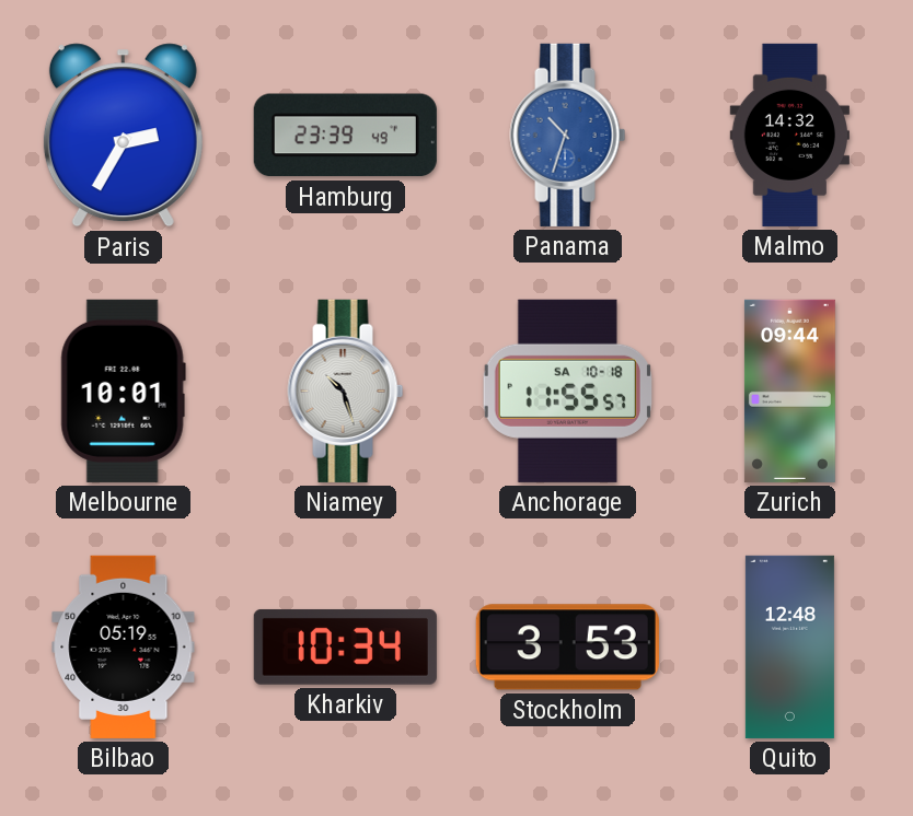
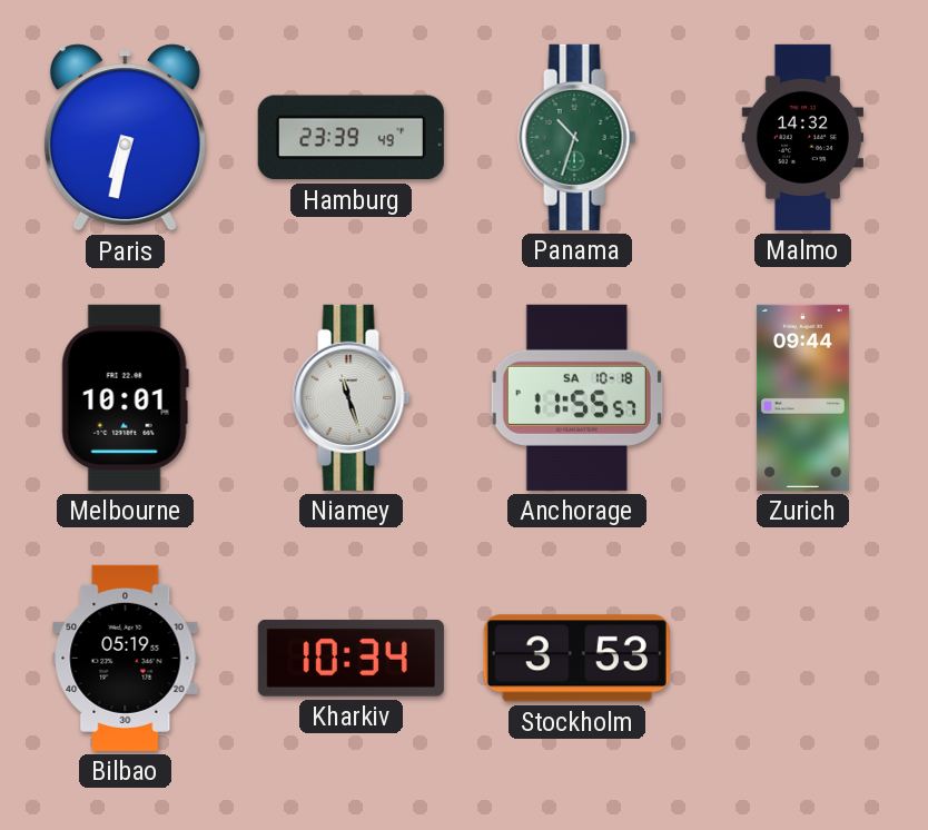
Paris: 2:35 -> 6:32 (125, 138)
Panama dial: blue -> green (577, 137)
Niamey: 10:27 -> 11:27 (352, 397)
Quito: 12:48 -> none (789, 646)
